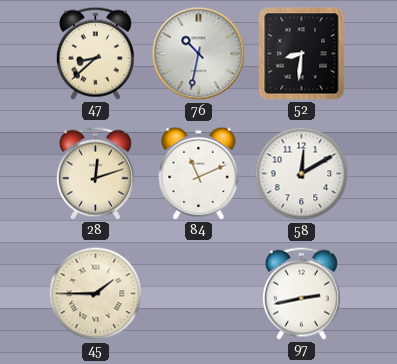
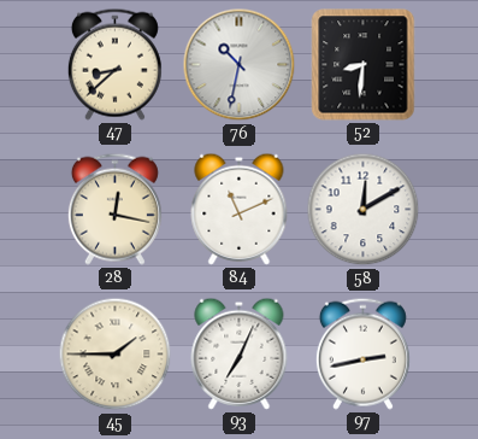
28: 12:12 -> 12:17 (114, 209)
93: none -> 7:04 (240, 353)
